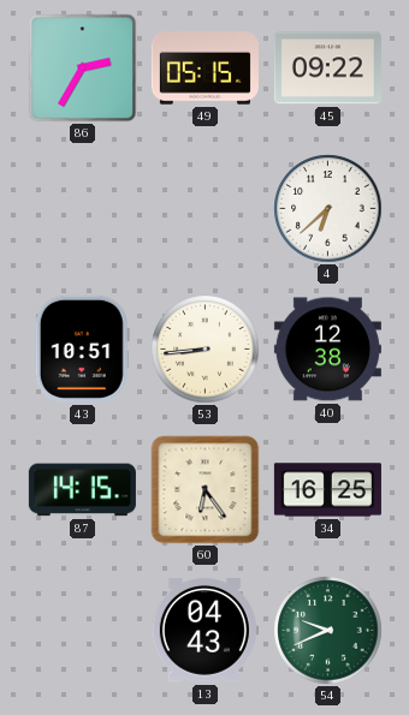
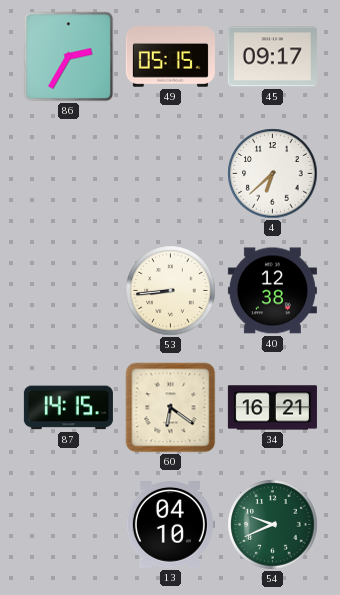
45: 09:22 -> 09:17 (272, 57)
43: 10:51 -> none (82, 348)
60: 6:24 -> 6:21 (171, 408)
34: 16:25 -> 16:21 (272, 408)
13: 04:43 -> 04:10 (170, 525)
